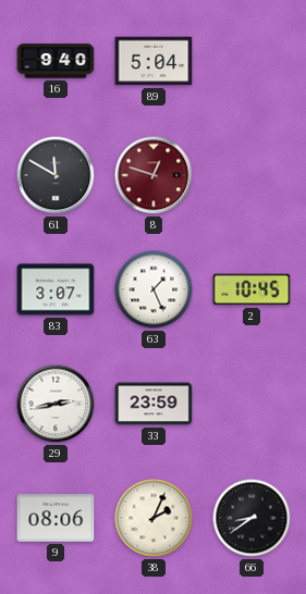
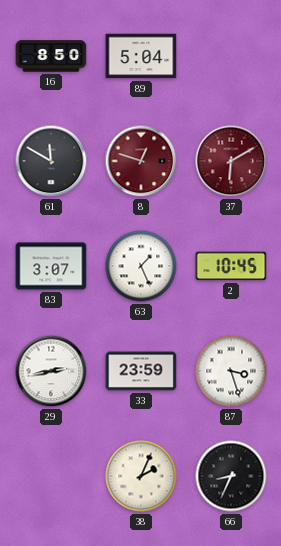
16: 9:40 -> 8:50 (51, 56)
37: none -> 6:10 (231, 161)
87: none -> 3:27 (231, 371)
9: 08:06 -> none (56, 518)
66: 8:39 -> 8:34 (231, 476)
